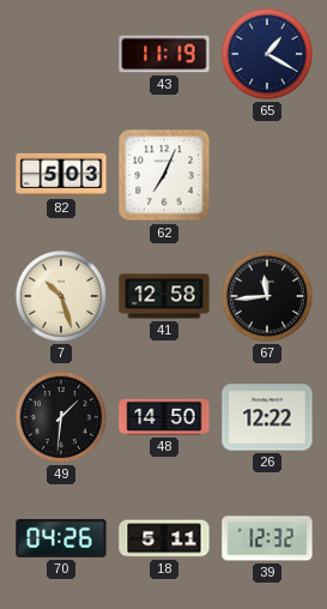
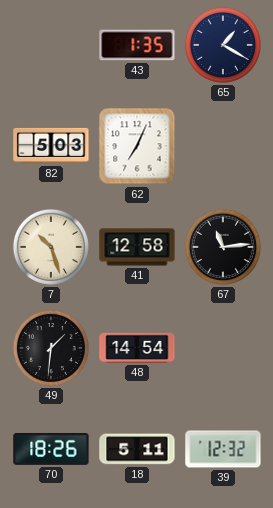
43: 11:19 -> 1:35 (137, 45)
67: 11:44 -> 11:14 (223, 247)
48: 14:50 -> 14:54 (137, 348)
26: 12:22 -> none (267, 417)
70: 04:26 -> 18:26 (51, 449)
